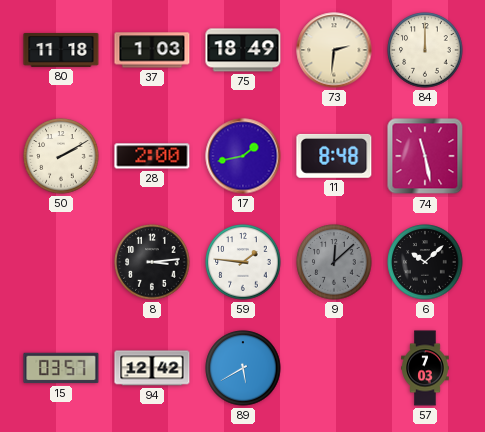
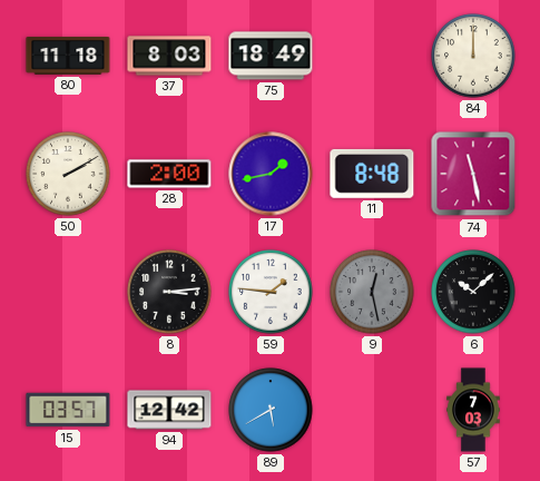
37: 1:03 -> 8:03 (169, 56)
73: 2:31 -> none (334, 50)
9: 12:08 -> 12:28 (372, 292)
